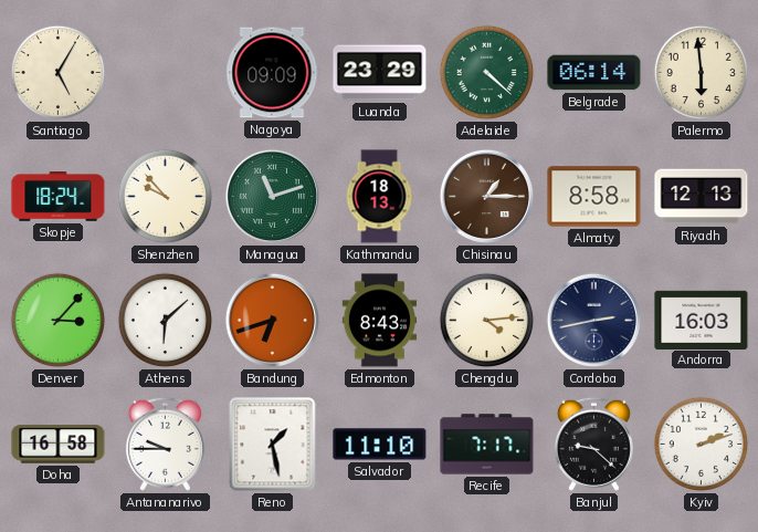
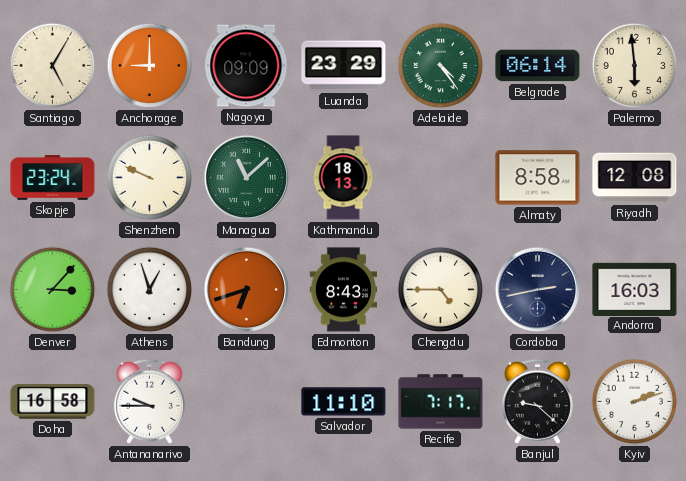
Anchorage: none -> 9:00 (150, 66)
Adelaide: 4:22 -> 4:24 (441, 66)
Skopje: 18:24 -> 23:24 (53, 178)
Shenzhen: 9:53 -> 9:49 (150, 178)
Managua: 11:12 -> 11:08 (246, 177)
Chisinau: 1:15 -> none (486, 196)
Riyadh: 12:13 -> 12:08 (635, 178)
Athens: 6:08 -> 12:57 (150, 290)
Chengdu: 4:14 -> 4:45 (441, 290)
Reno: 1:28 -> none (273, 445)
